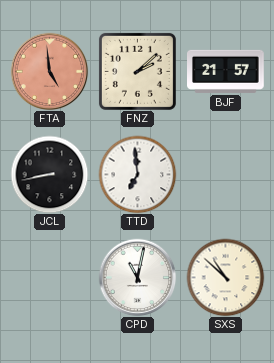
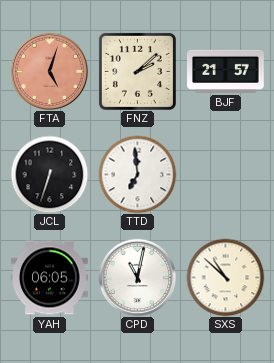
FTA: 4:59 -> 5:03 (49, 71)
JCL: 8:43 -> 6:33 (49, 174)
YAH: none -> 06:05 (50, 278)
